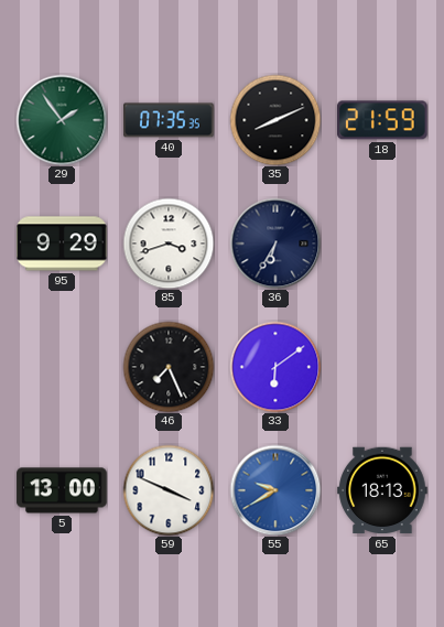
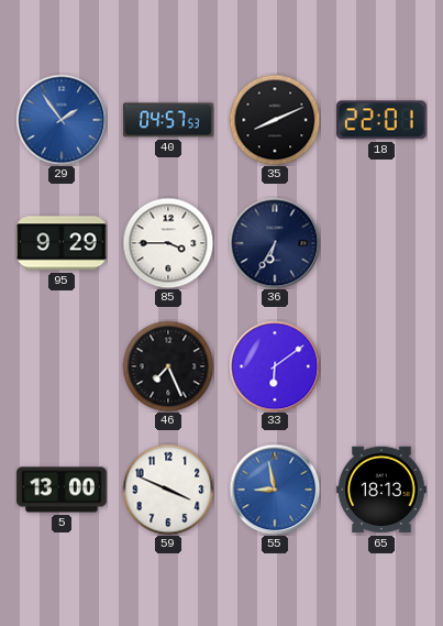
29 dial: green -> blue (62, 120)
40: 07:35 -> 04:57 (168, 120)
18: 21:59 -> 22:01 (383, 120)
85: 3:42 -> 3:45 (168, 243)
55: 9:40 -> 8:58 (275, 490)
